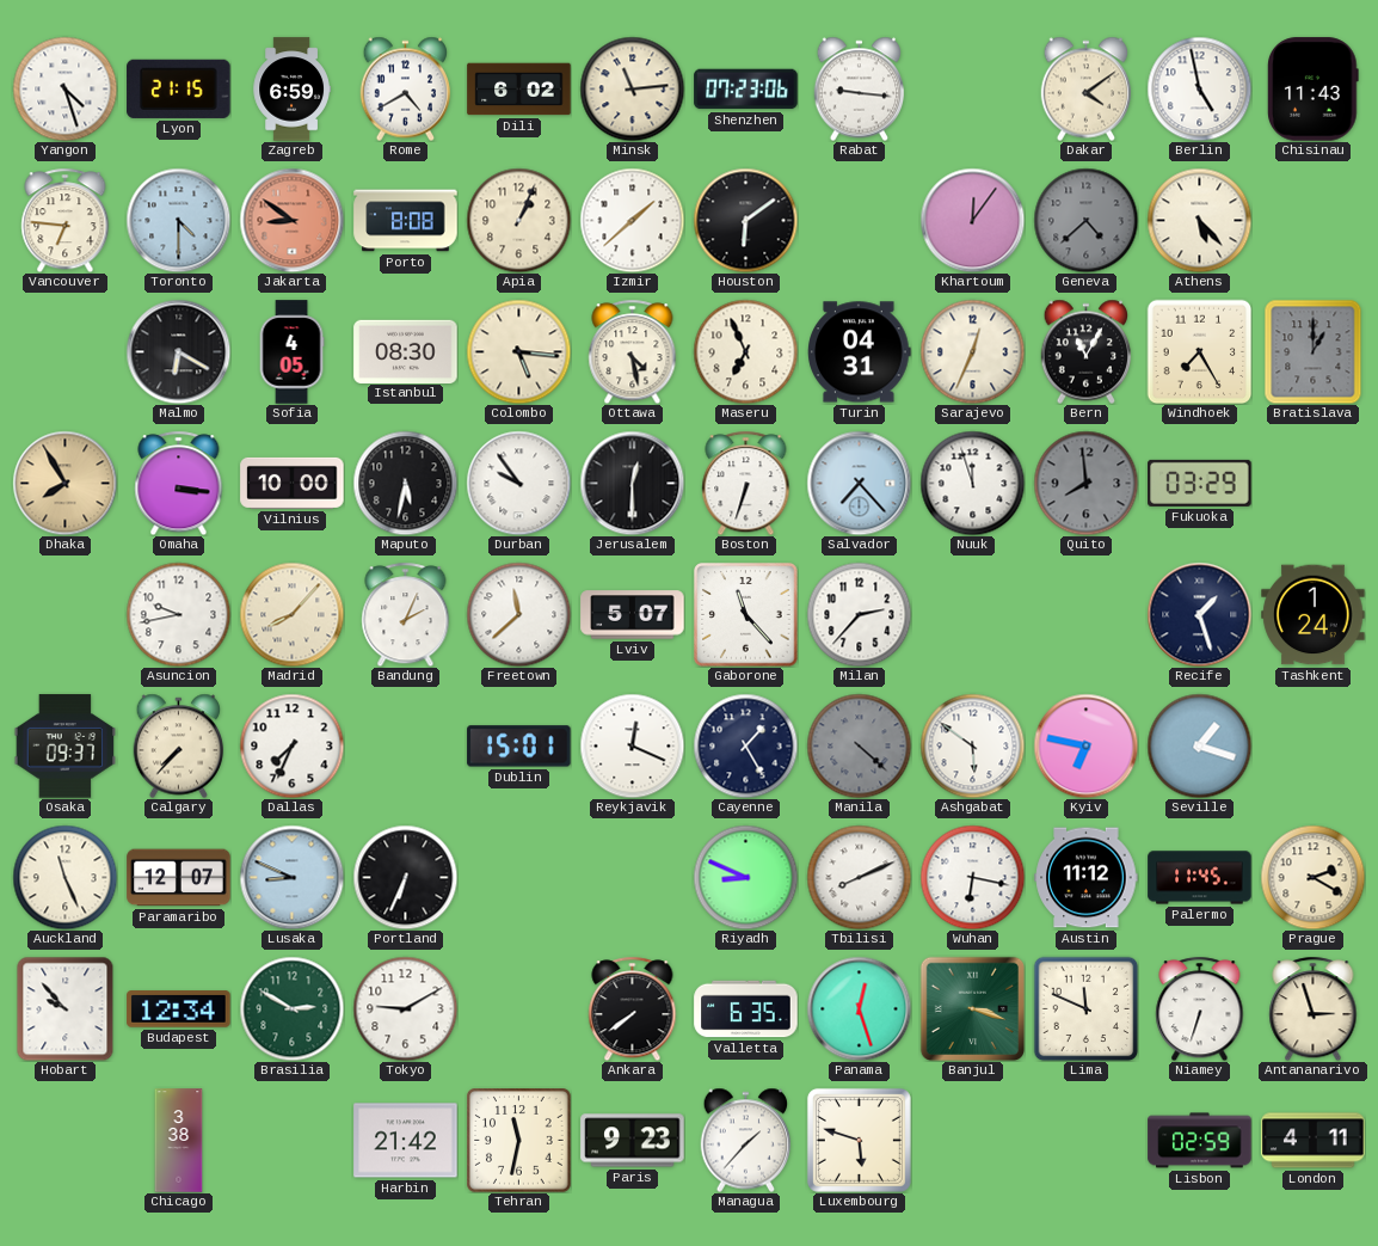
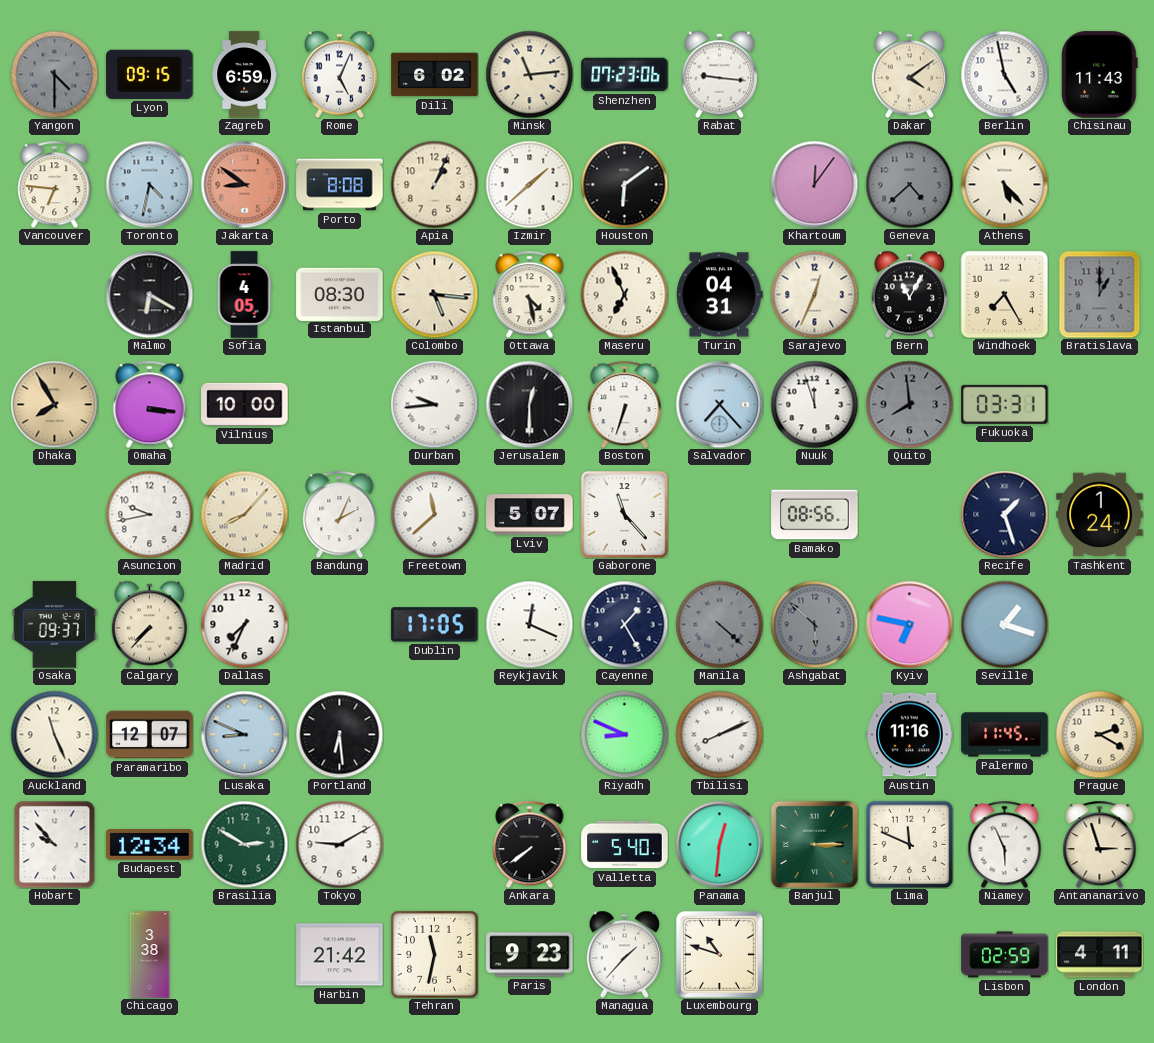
Yangon: 4:27 -> 4:30 (54, 74)
Yangon dial: white -> grey (54, 74)
Lyon: 21:15 -> 09:15 (150, 74)
Rome: 4:40 -> 5:04 (340, 74)
Toronto: 4:30 -> 4:32 (149, 184)
Maputo: 5:32 -> none (405, 483)
Durban: 9:54 -> 9:44 (434, 404)
Fukuoka: 03:29 -> 03:31 (1005, 404)
Milan: 2:37 -> none (859, 614)
Bamako: none -> 08:56 (815, 515)
Dublin: 15:01 -> 17:05 (435, 625)
Ashgabat: 5:51 -> 5:52 (814, 624)
Ashgabat dial: white -> grey (814, 624)
Portland: 6:34 -> 6:29 (339, 734)
Wuhan: 6:17 -> none (972, 877)
Austin: 11:12 -> 11:16 (910, 735)
Valletta: 6:35 -> 5:40 (625, 845)
Panama: 12:27 -> 12:31 (719, 844)
Banjul: 3:18 -> 3:15 (814, 844)
Niamey: 6:33 -> 5:56 (1005, 844)
Luxembourg: 5:48 -> 10:48 (719, 954)
